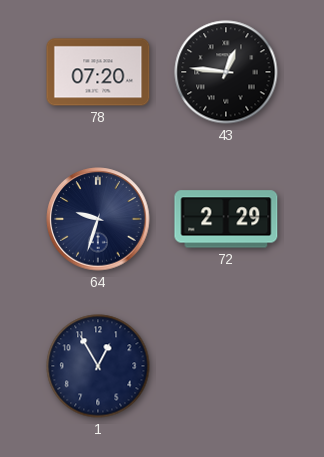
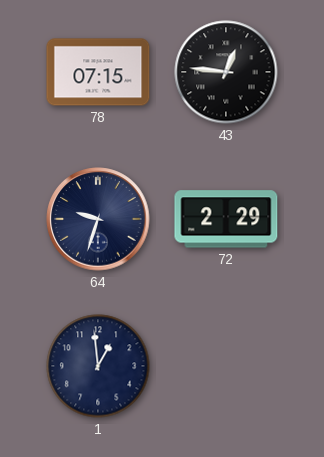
78: 07:20 -> 07:15 (98, 72)
1: 12:55 -> 12:59 (98, 366)
